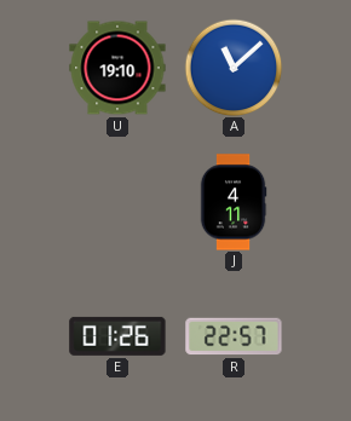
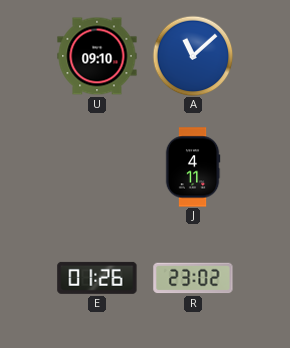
U: 19:10 -> 09:10 (97, 56)
R: 22:57 -> 23:02 (193, 278)
